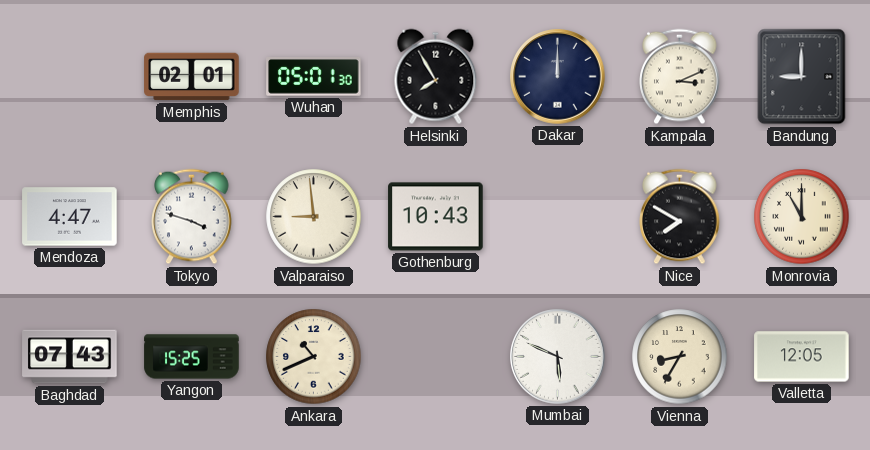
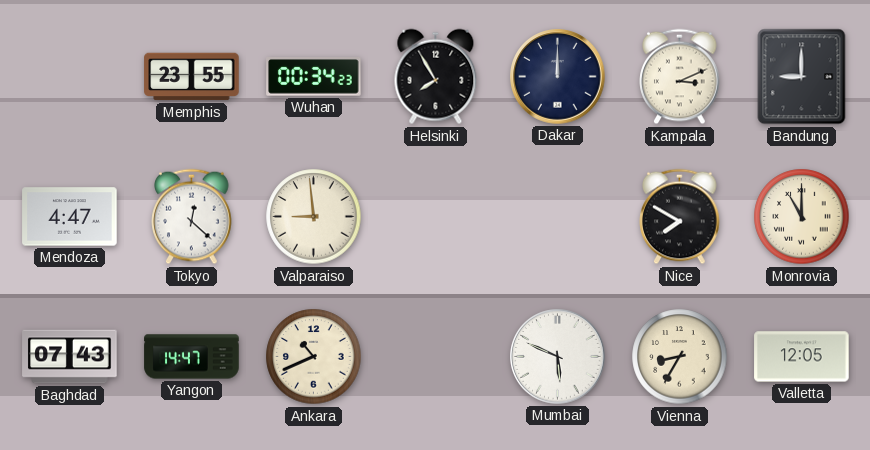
Memphis: 02:01 -> 23:55 (192, 77)
Wuhan: 05:01 -> 00:34 (314, 77)
Tokyo: 3:48 -> 12:22 (192, 217)
Gothenburg: 10:43 -> none (436, 217)
Yangon: 15:25 -> 14:47 (192, 357)
